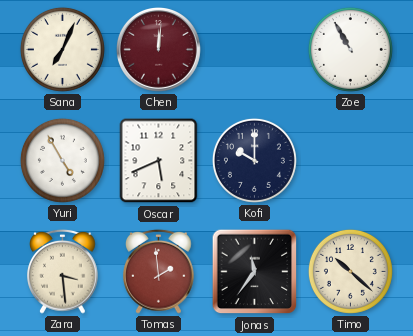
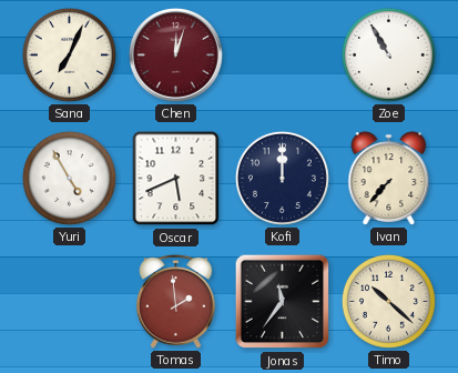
Chen: 12:01 -> 12:03 (176, 56)
Kofi: 10:00 -> 12:00 (282, 178)
Ivan: none -> 7:37 (389, 179)
Zara: 3:29 -> none (63, 271)
